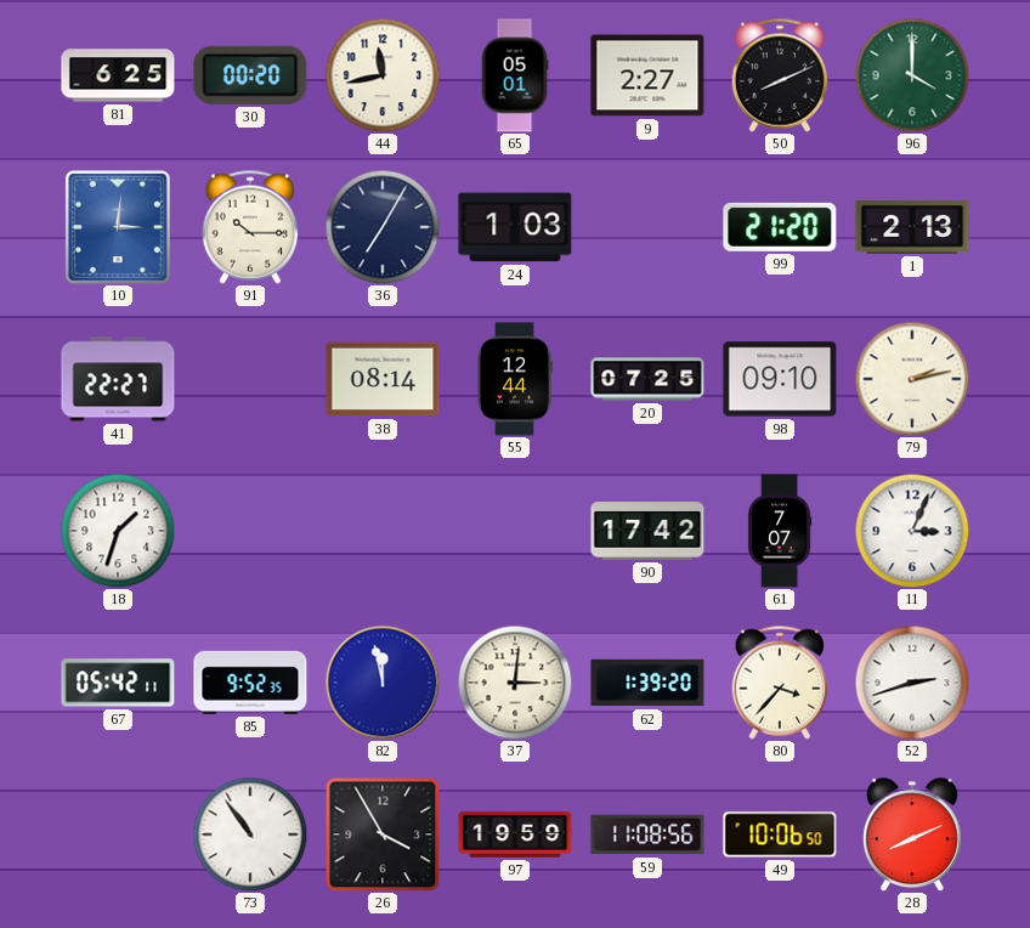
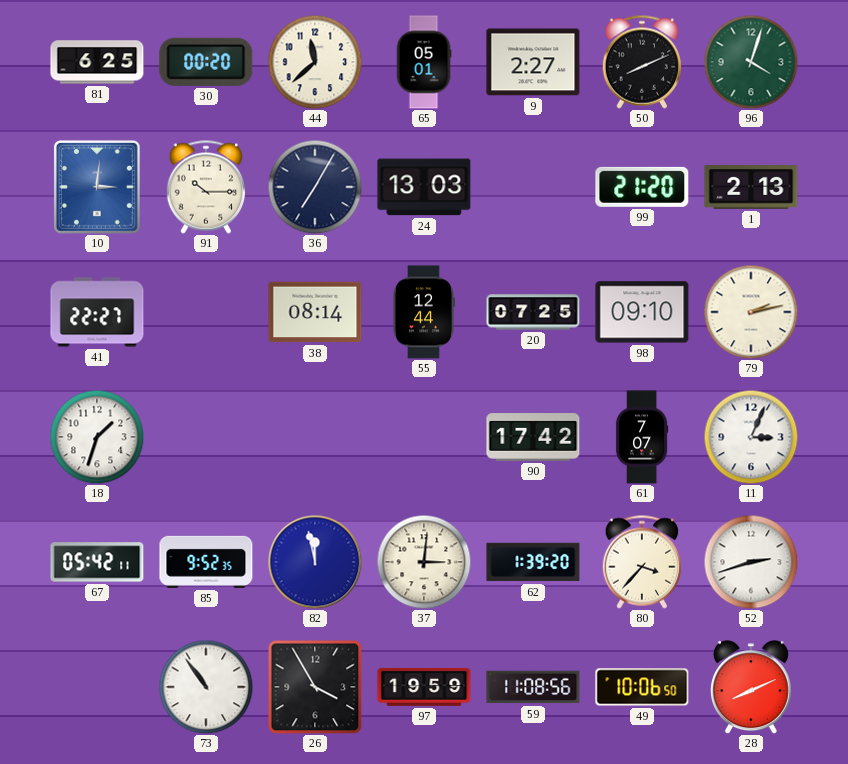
44: 11:43 -> 11:38 (315, 62)
96: 4:00 -> 4:03 (751, 62)
24: 1:03 -> 13:03 (424, 187)
